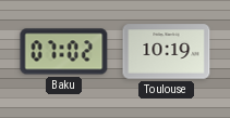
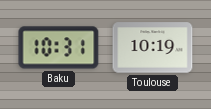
Baku: 07:02 -> 10:31 (59, 48)
